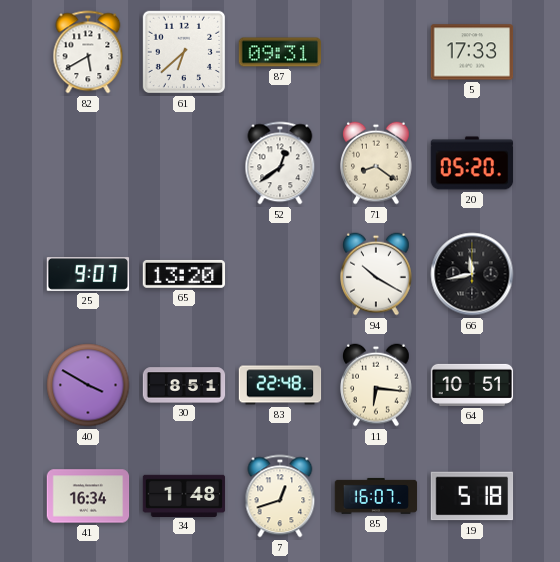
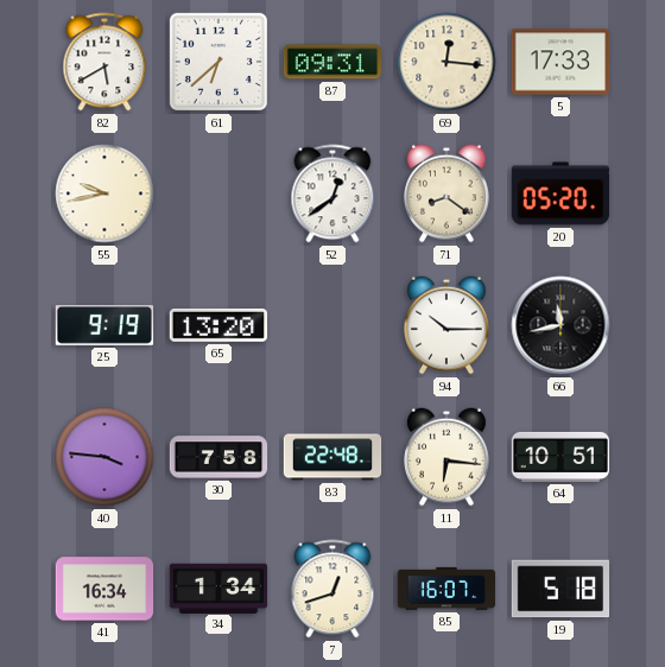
69: none -> 12:16 (446, 62)
55: none -> 9:43 (104, 193)
25: 9:07 -> 9:19 (104, 325)
94: 10:20 -> 10:15 (448, 325)
40: 3:50 -> 3:46 (104, 457)
30: 8:51 -> 7:58 (218, 457)
34: 1:48 -> 1:34 (218, 587)
